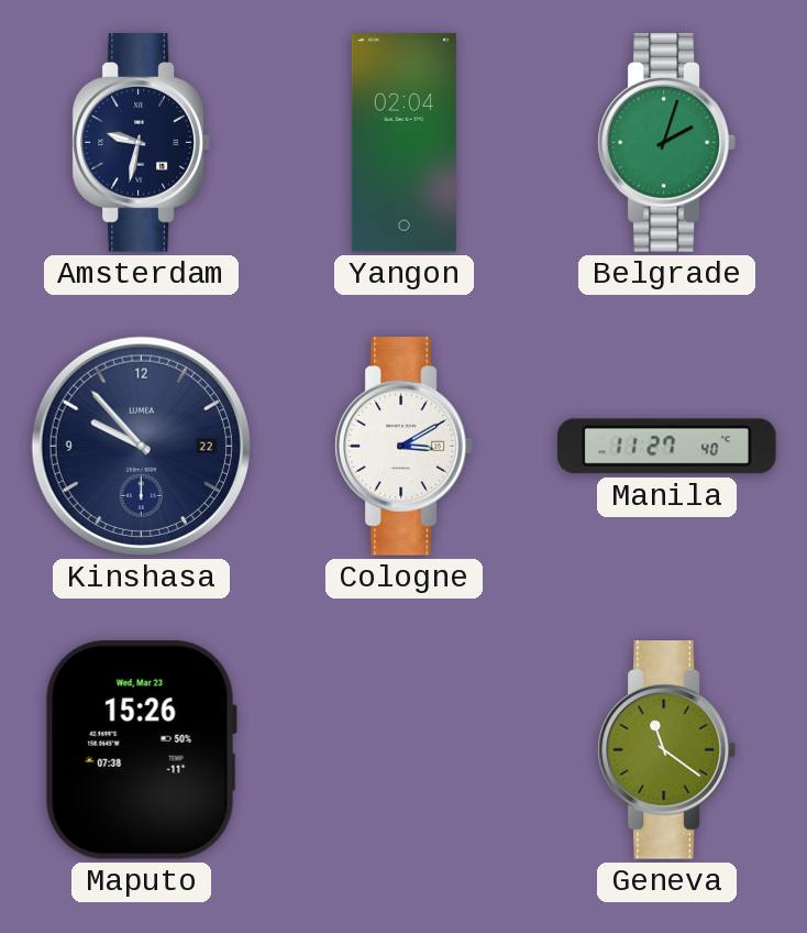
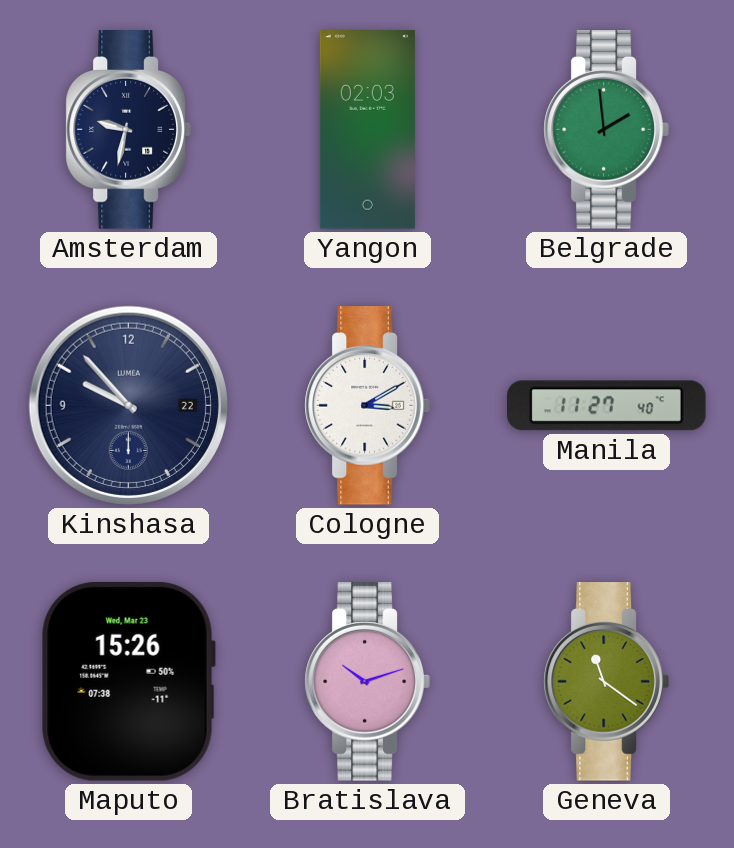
Yangon: 02:04 -> 02:03 (367, 130)
Belgrade: 2:03 -> 1:59 (606, 130)
Bratislava: none -> 10:12 (367, 682)
